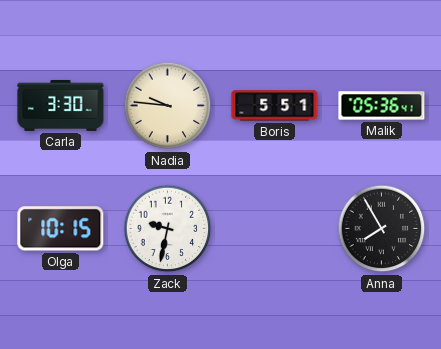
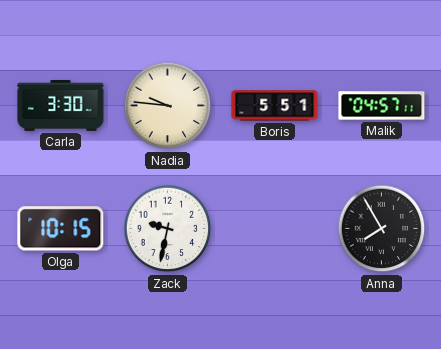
Malik: 05:36 -> 04:57 (382, 106)
